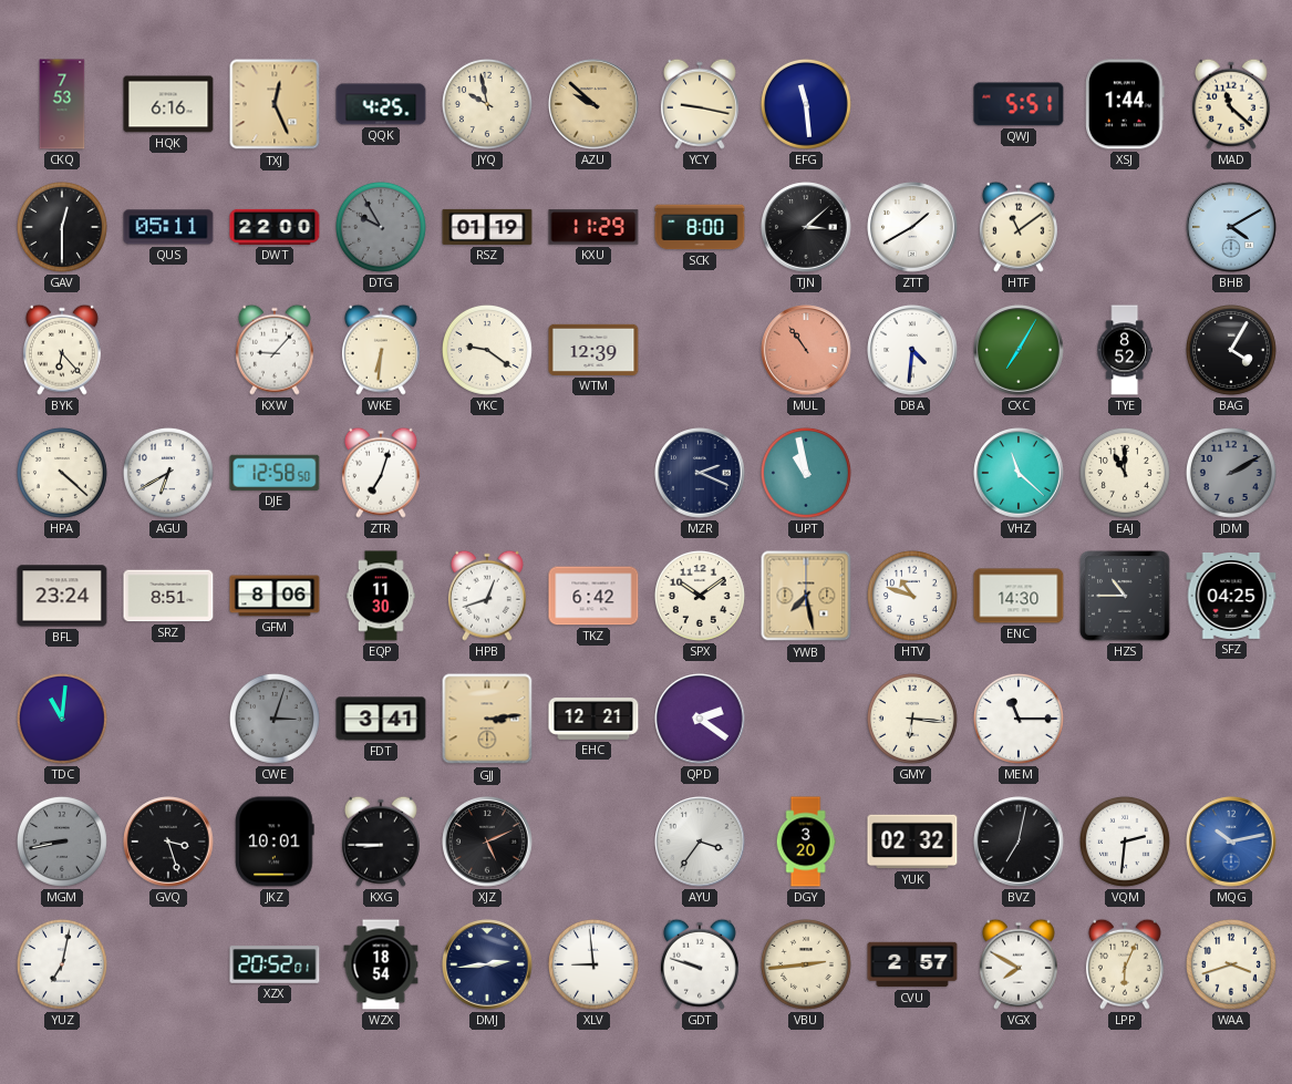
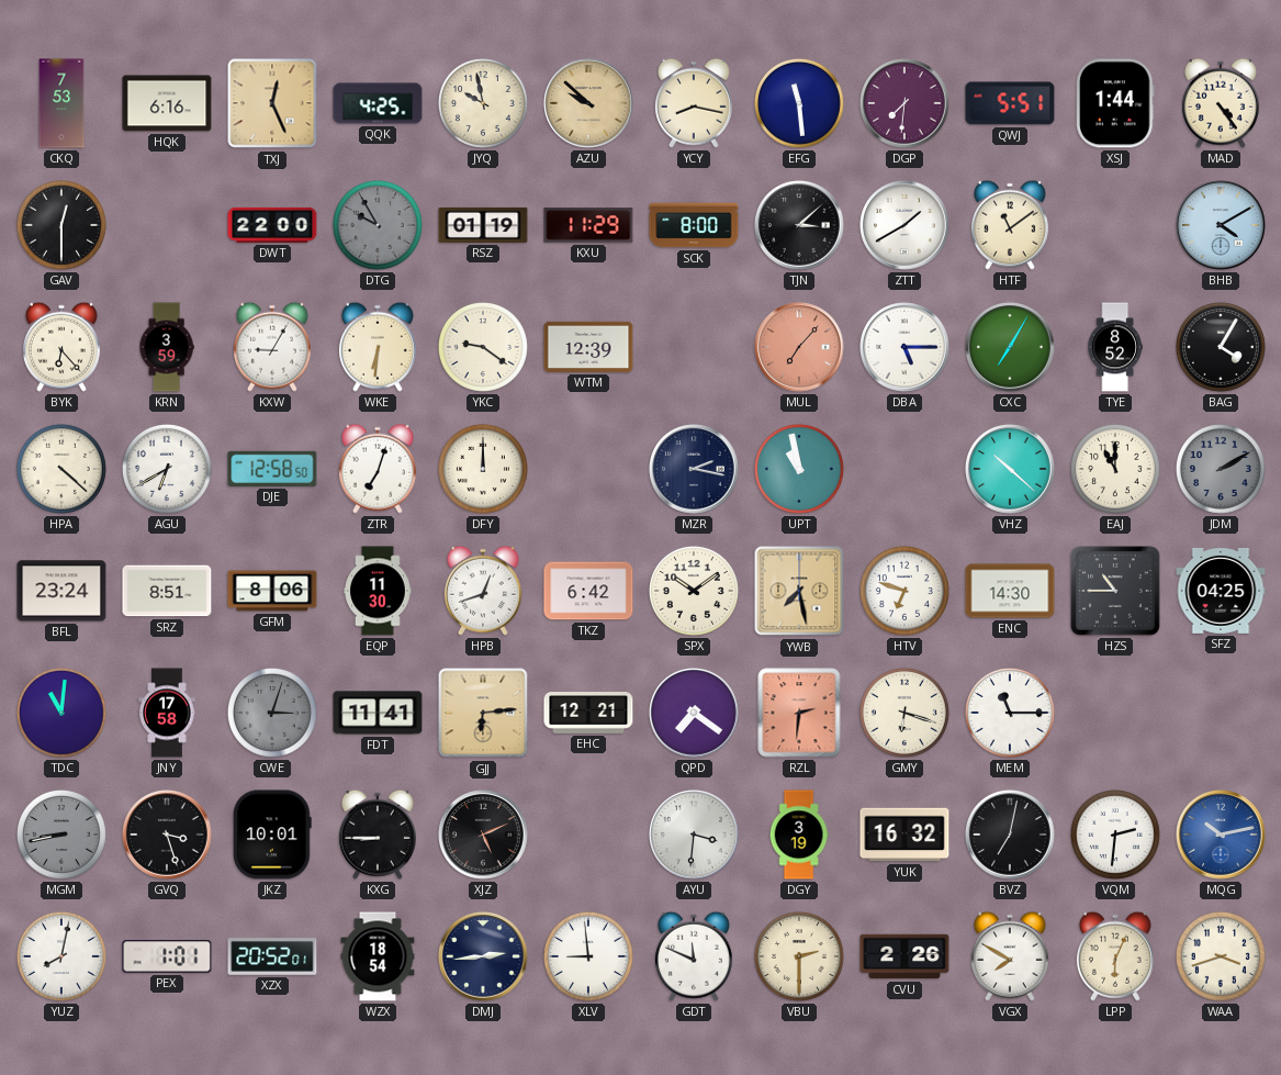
YCY: 9:17 -> 8:17 (694, 103)
DGP: none -> 7:31 (904, 103)
MAD: 11:22 -> 4:24 (1221, 103)
QUS: 05:11 -> none (168, 227)
KRN: none -> 3:59 (167, 347)
KXW: 9:07 -> 9:05 (272, 347)
MUL: 10:54 -> 7:07 (799, 347)
DBA: 4:31 -> 5:15 (904, 347)
DFY: none -> 12:00 (483, 469)
MZR: 2:19 -> 2:17 (694, 469)
VHZ: 11:22 -> 10:22 (1010, 469)
HTV: 10:48 -> 6:48 (904, 591)
JNY: none -> 17:58 (167, 713)
FDT: 3:41 -> 11:41 (378, 713)
GJJ: 3:14 -> 6:14 (483, 713)
QPD: 2:21 -> 7:21 (694, 713)
RZL: none -> 2:31 (799, 713)
GMY: 6:16 -> 6:18 (904, 713)
AYU: 3:36 -> 3:31 (694, 835)
DGY: 3:20 -> 3:19 (799, 835)
YUK: 02:32 -> 16:32 (904, 835)
YUZ: 7:02 -> 8:02 (61, 956)
PEX: none -> 1:01 (167, 956)
GDT: 9:48 -> 11:49 (694, 956)
VBU: 2:44 -> 2:30 (799, 956)
CVU: 2:57 -> 2:26 (904, 956)
